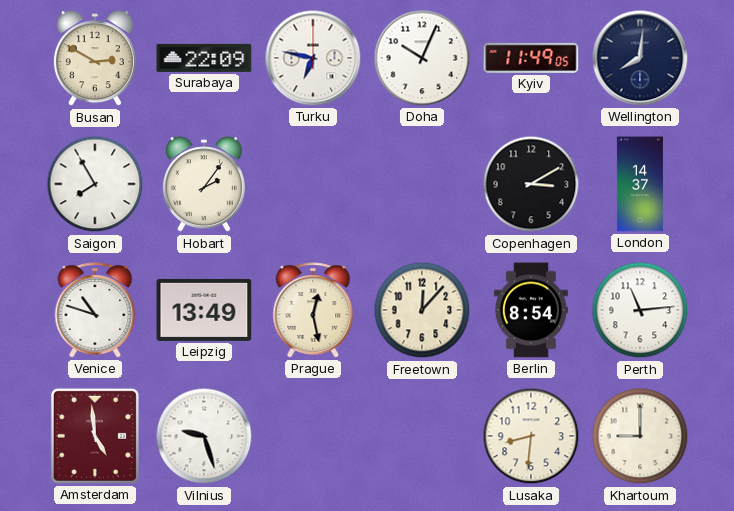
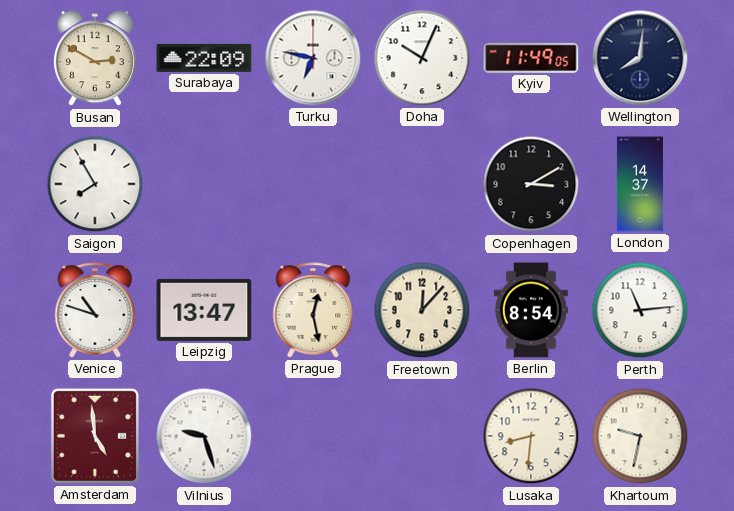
Hobart: 2:06 -> none (204, 185)
Leipzig: 13:49 -> 13:47 (204, 310)
Khartoum: 9:00 -> 9:32 (640, 436)
